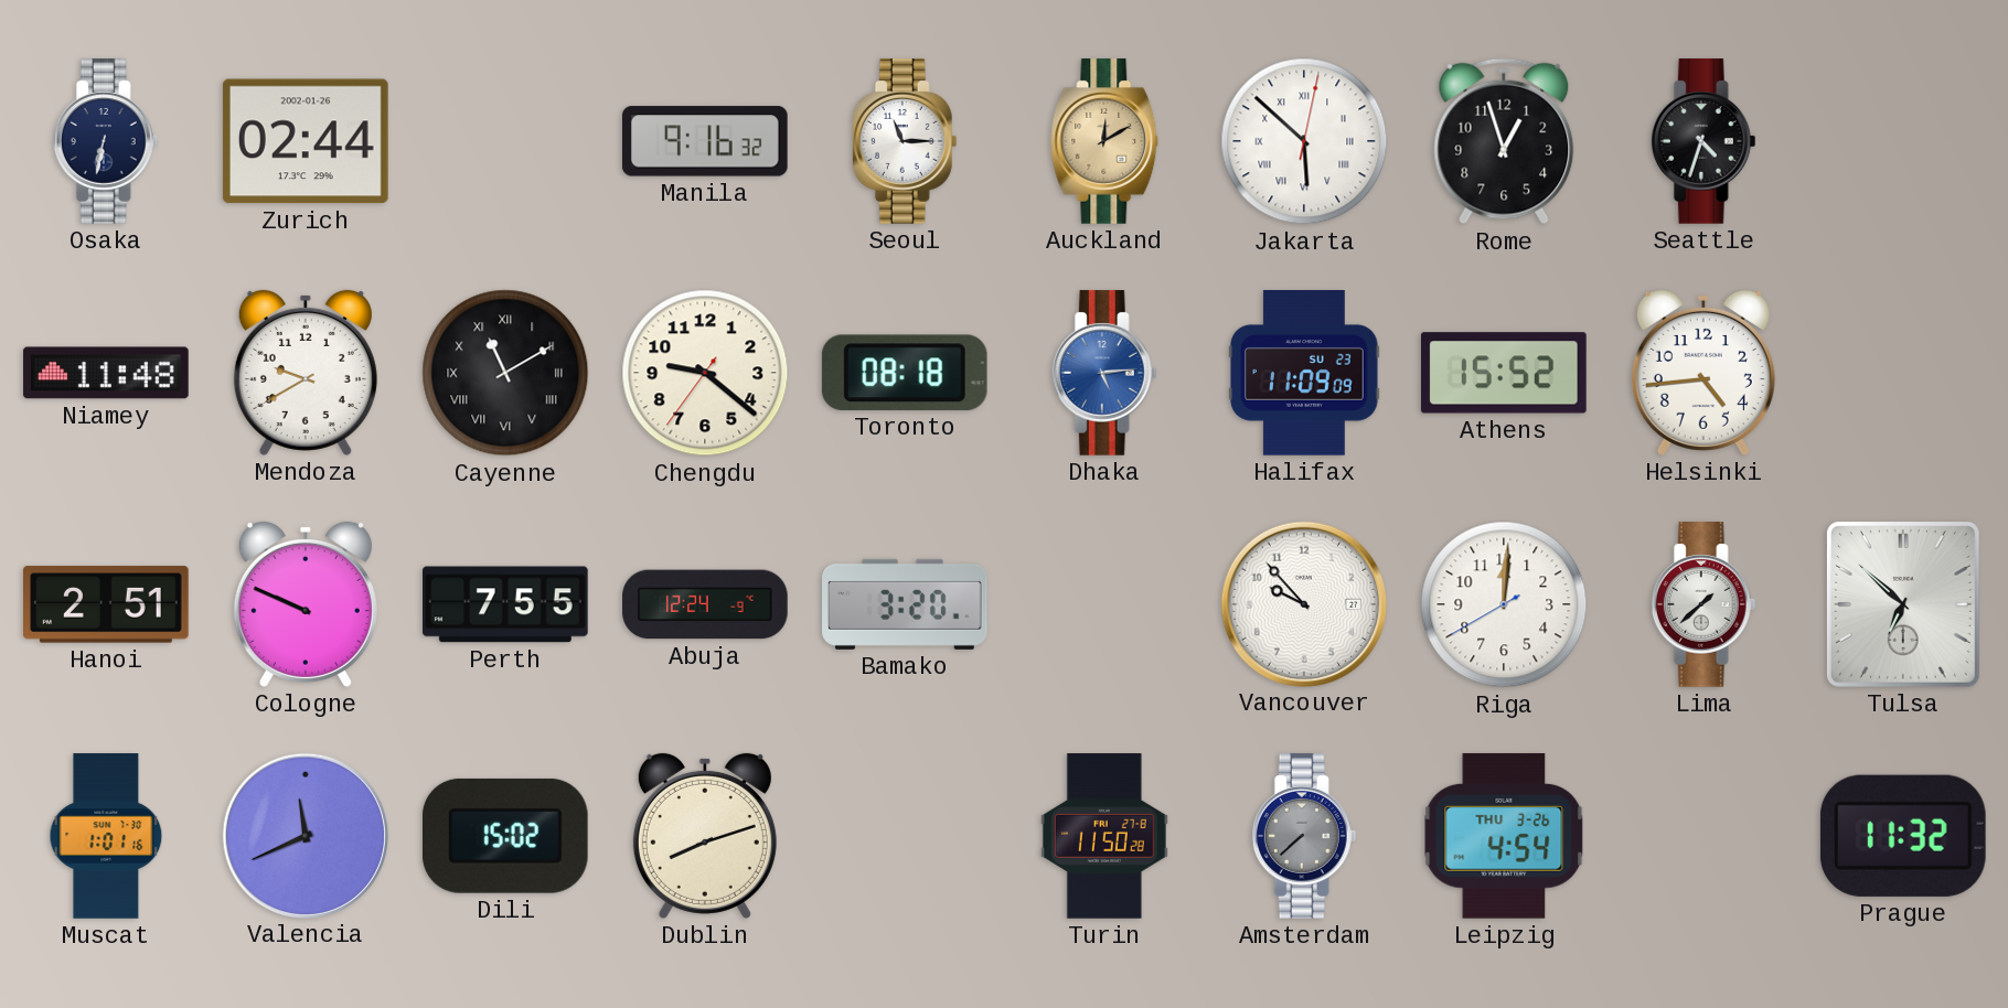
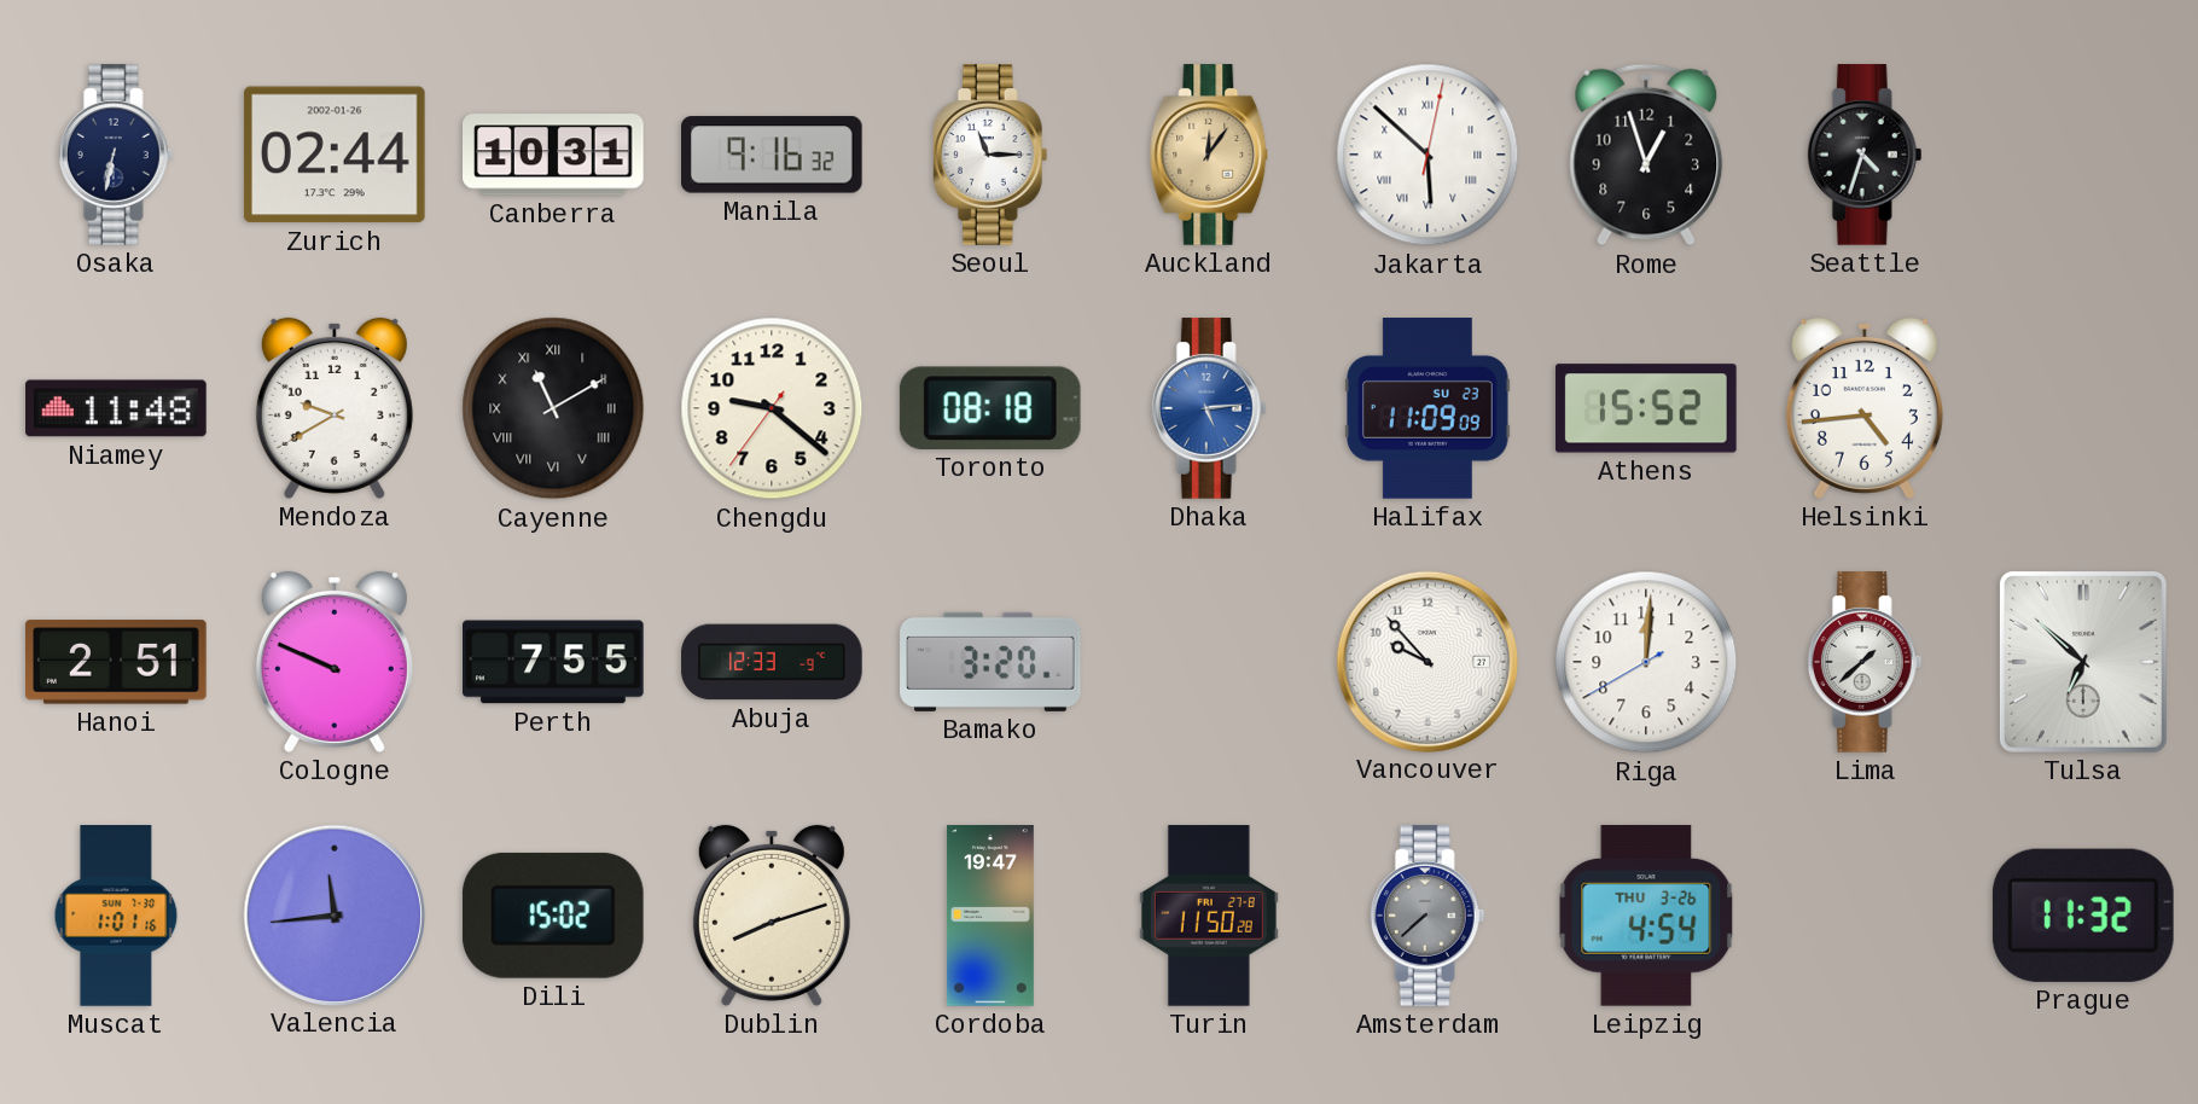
Canberra: none -> 10:31 (554, 155)
Auckland: 12:10 -> 12:06 (1209, 155)
Abuja: 12:24 -> 12:33 (772, 662)
Valencia: 11:41 -> 11:44 (333, 914)
Cordoba: none -> 19:47 (990, 916)
